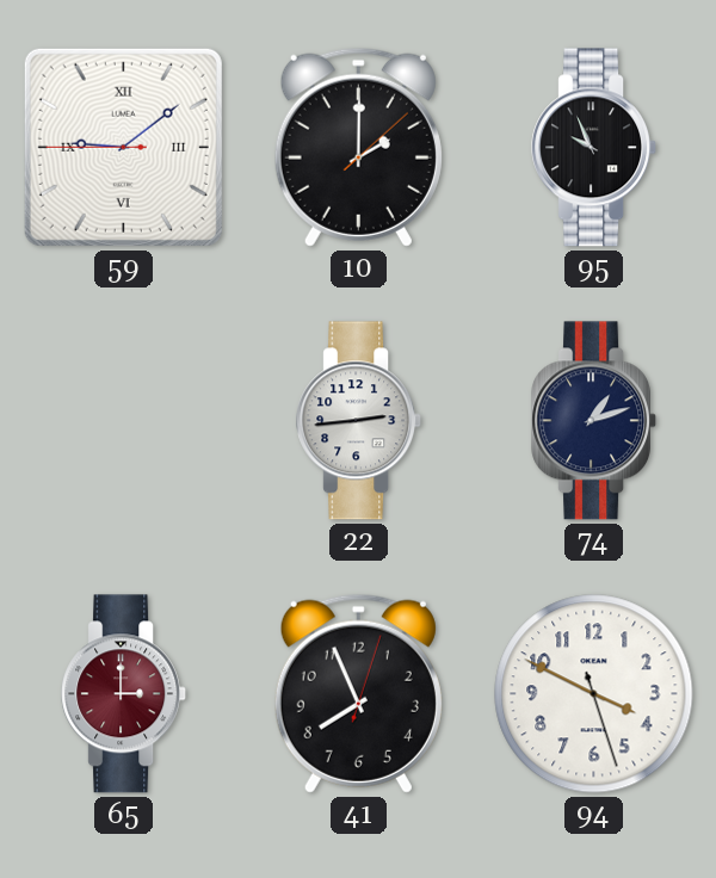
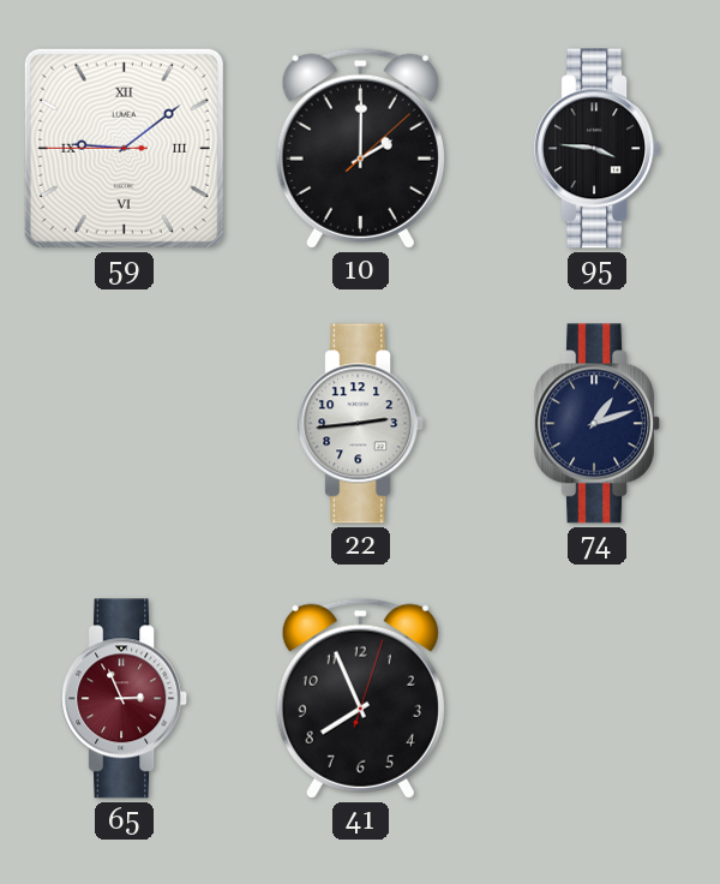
95: 9:56 -> 3:46 (598, 149)
65: 3:00 -> 2:56 (125, 699)
94: 3:49 -> none (594, 694)
